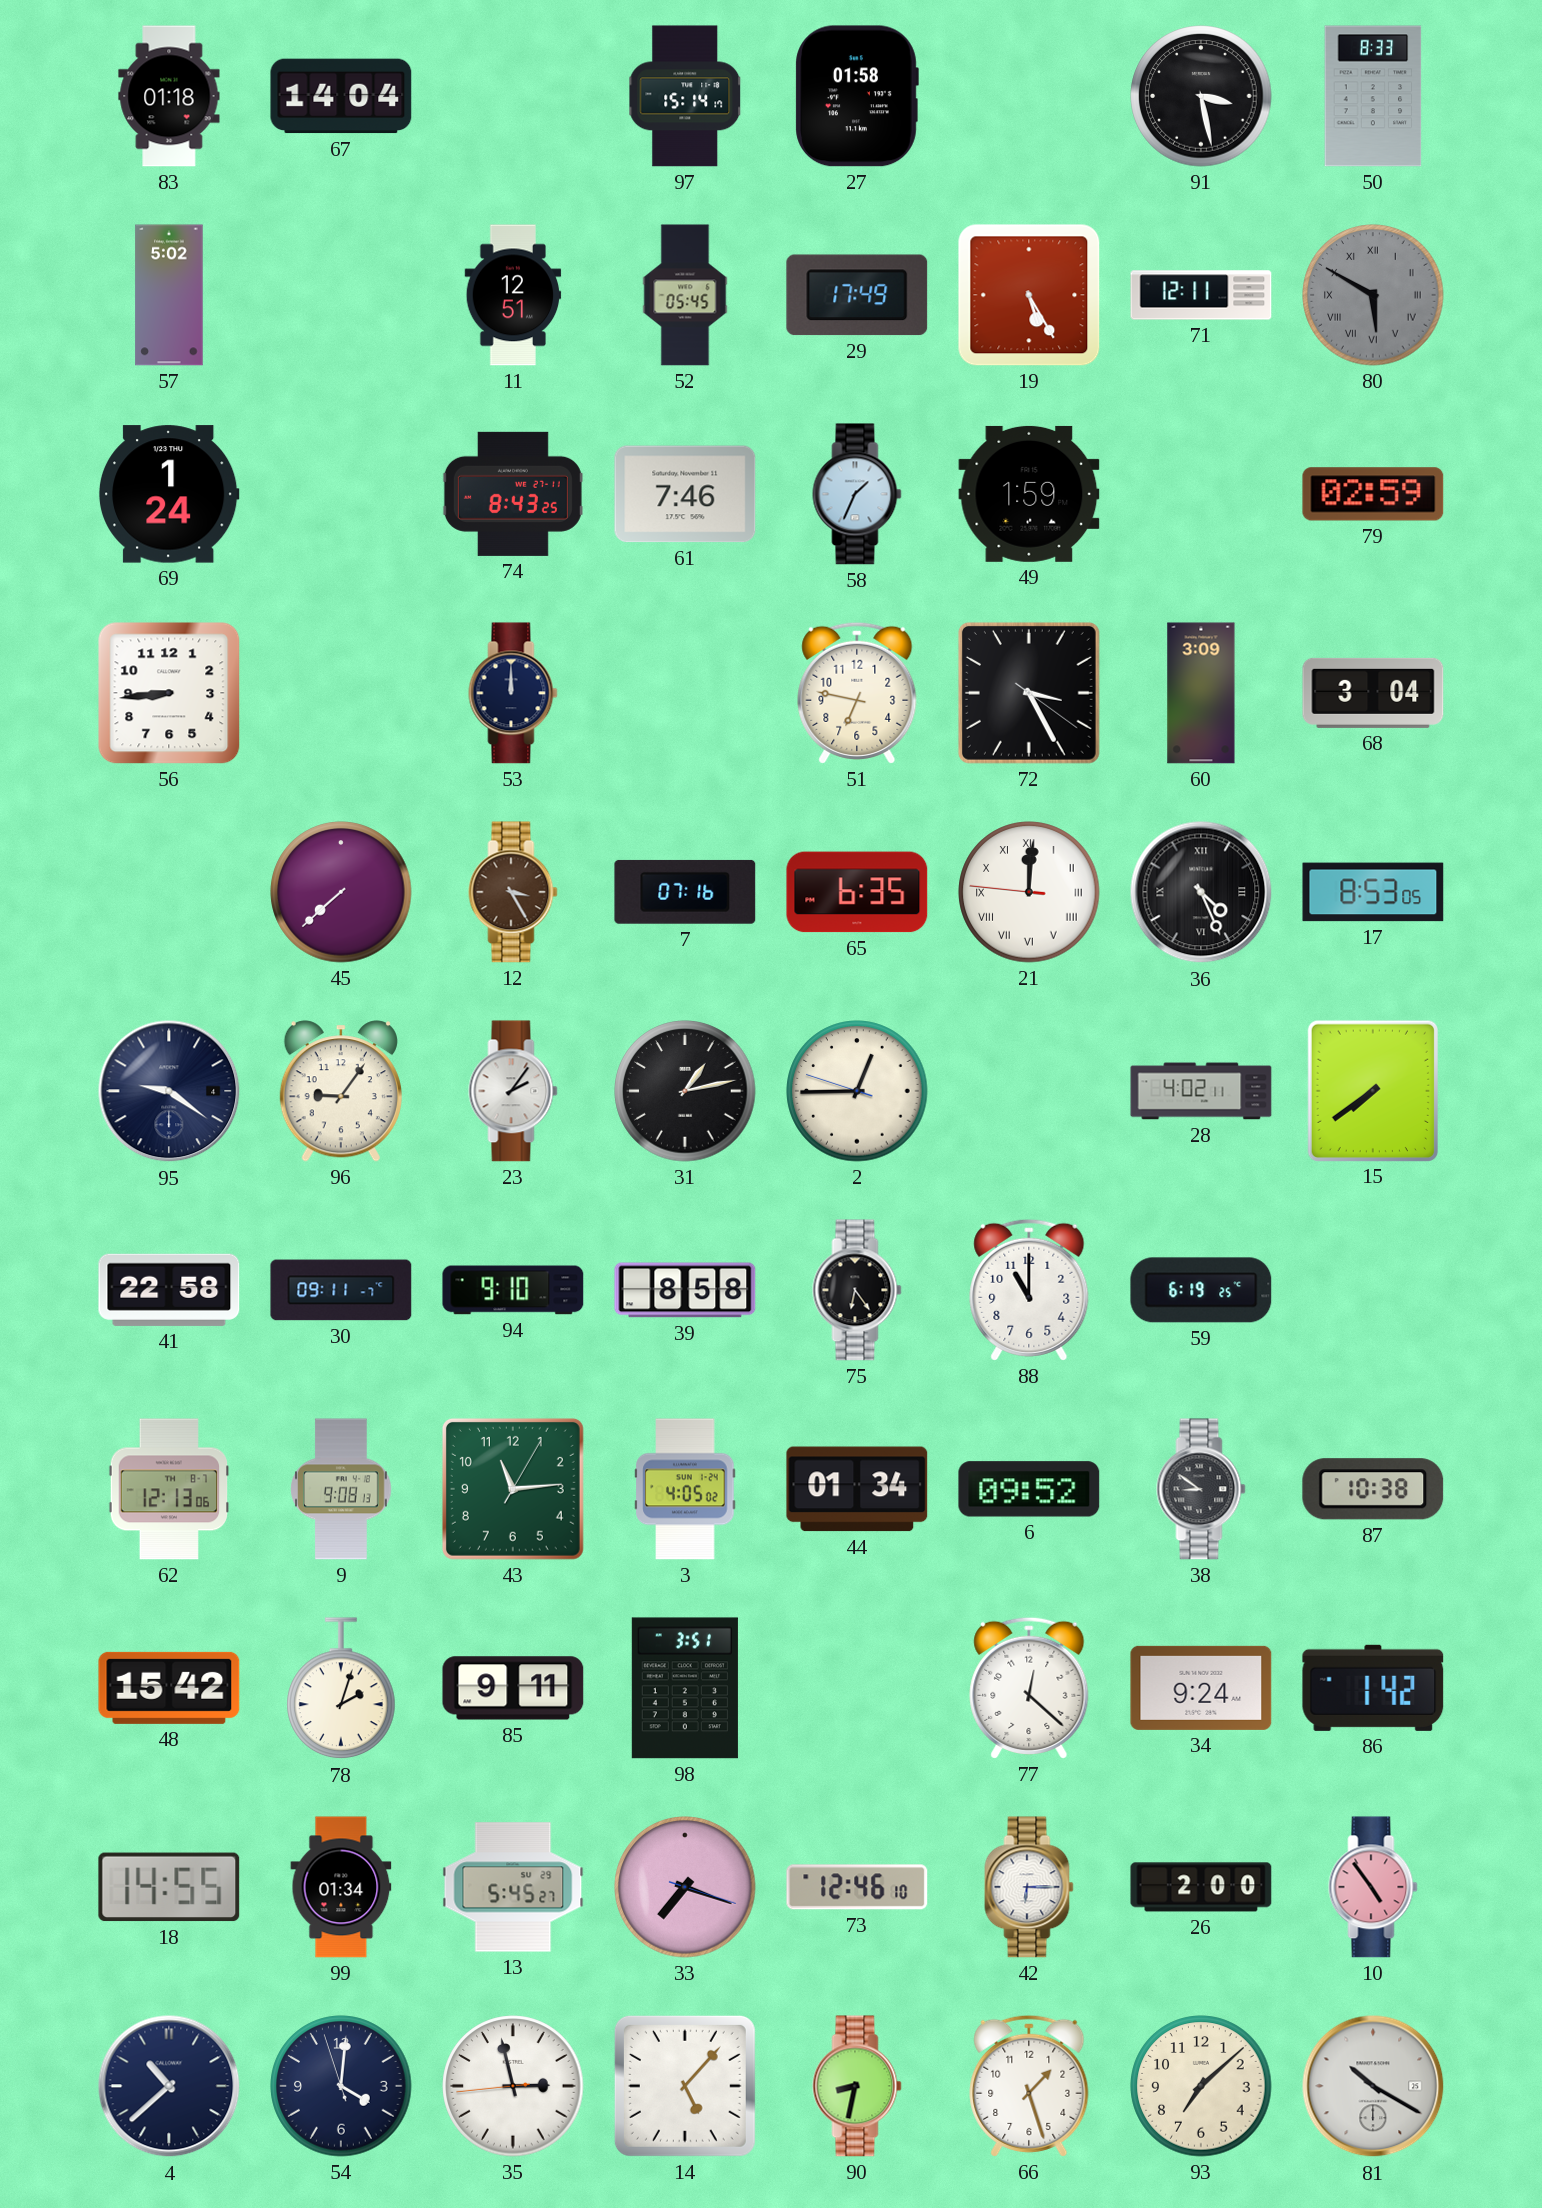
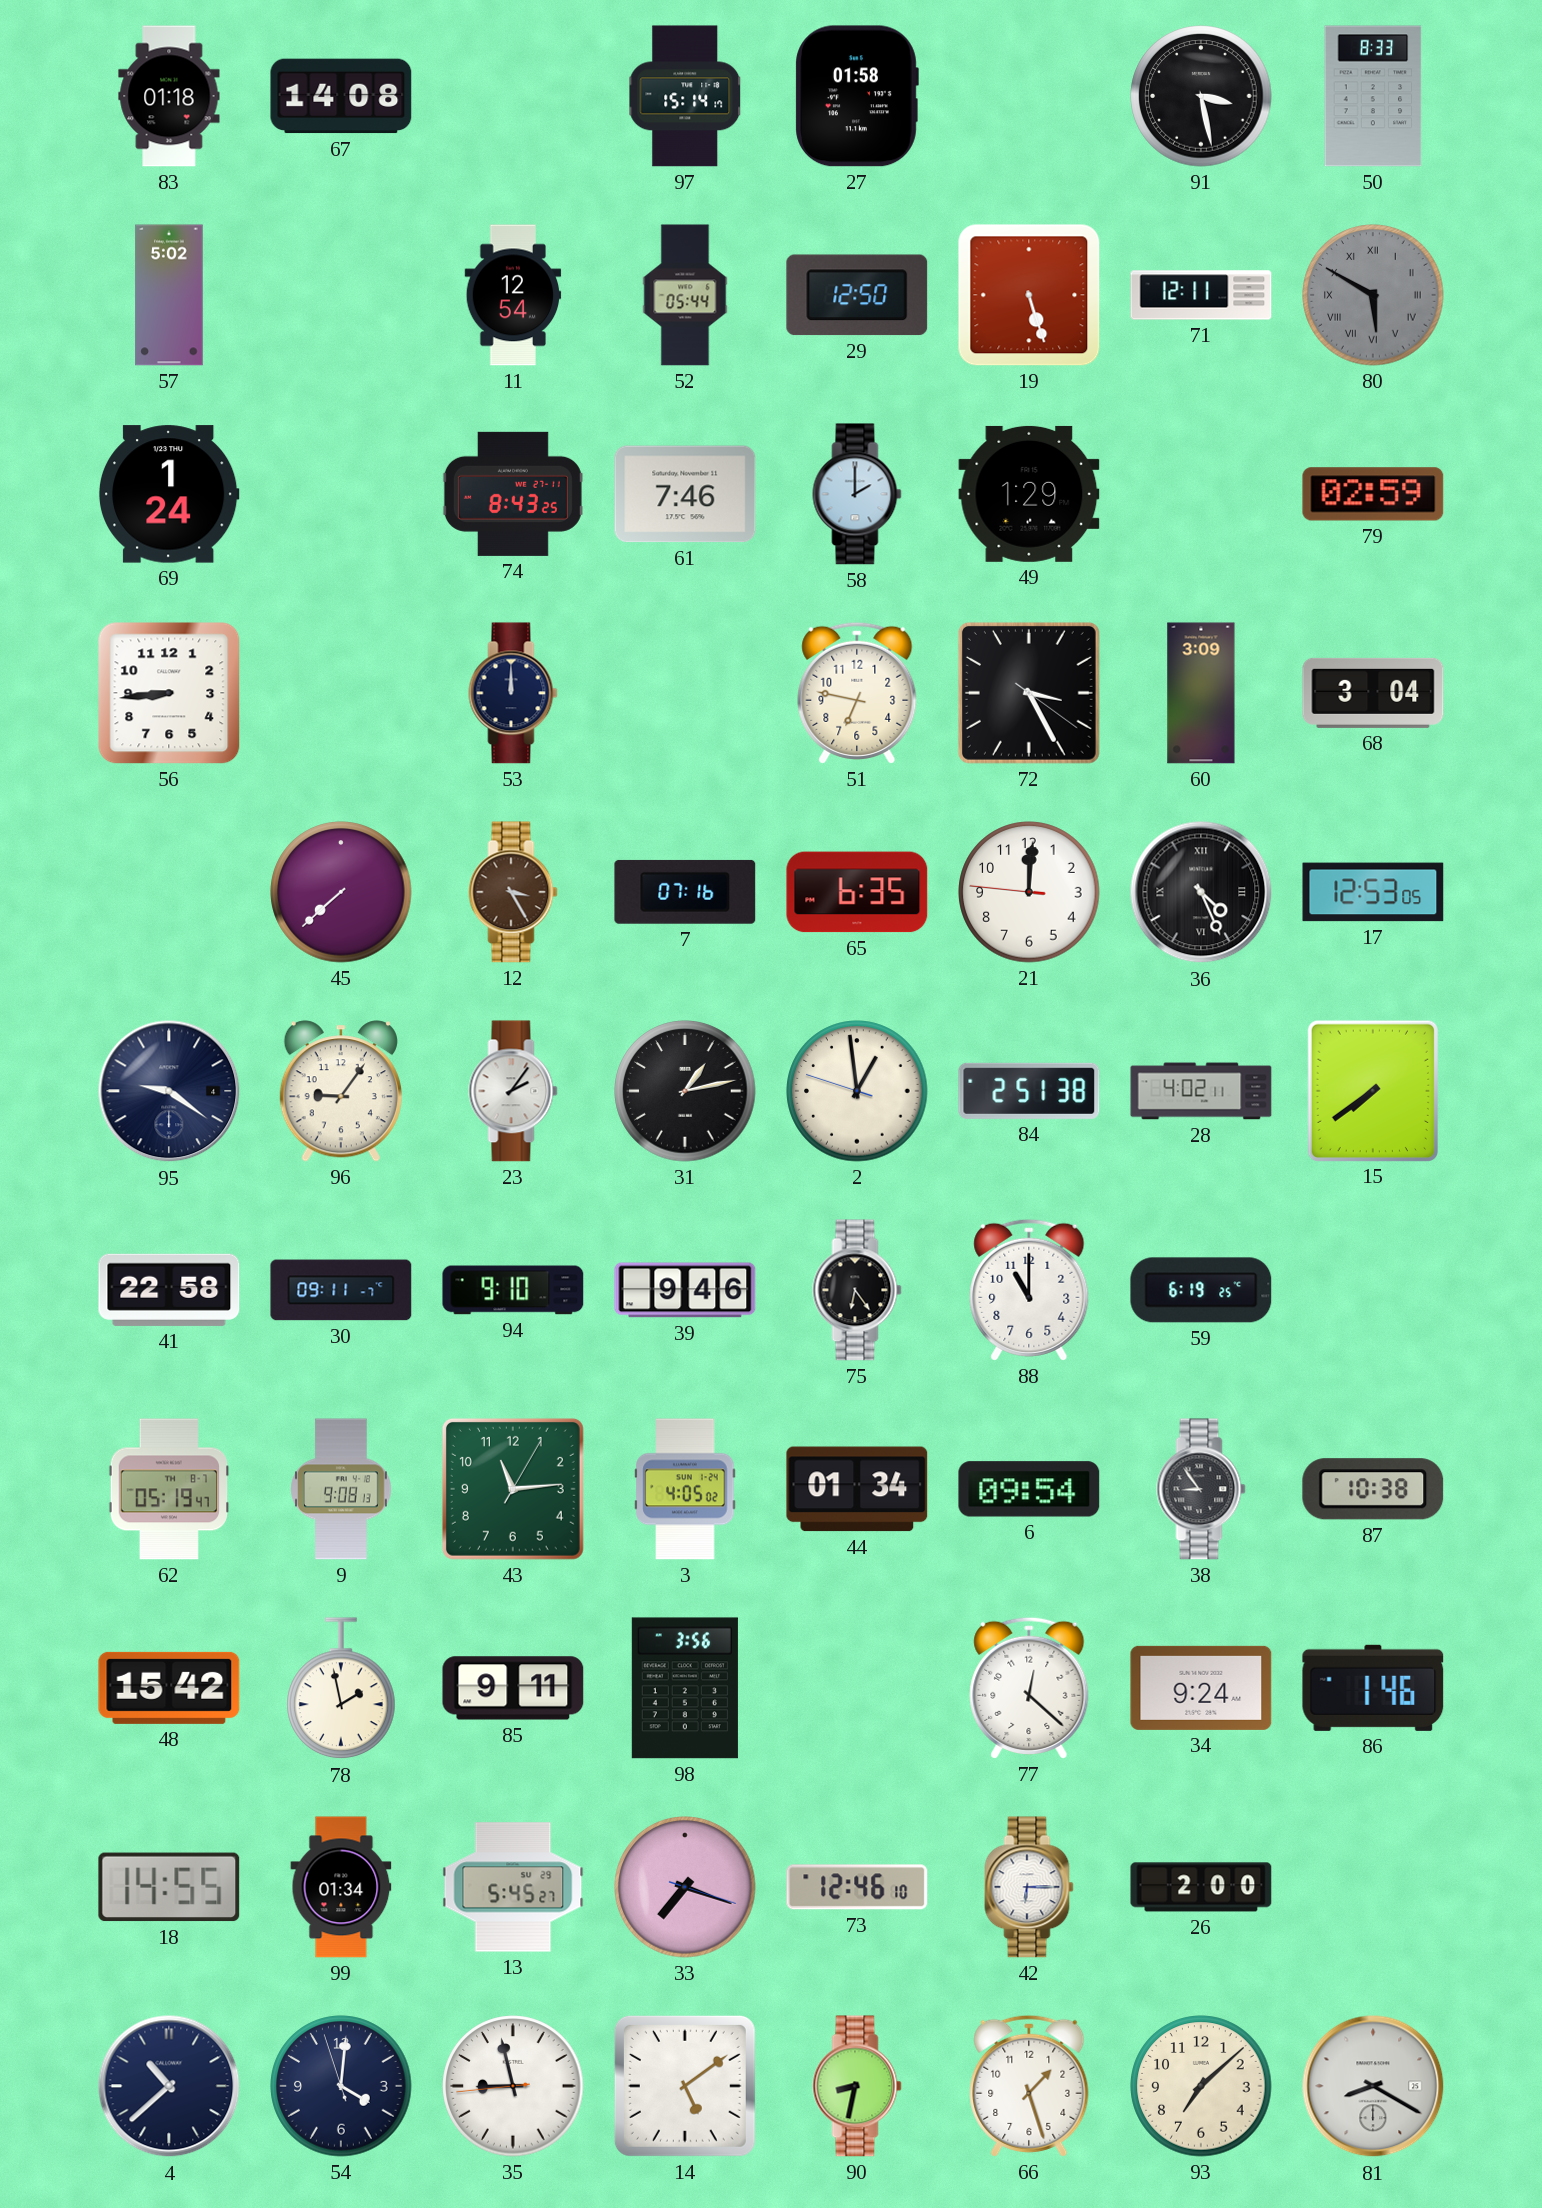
67: 14:04 -> 14:08 (341, 96)
11: 12:51 -> 12:54 (513, 295)
52: 05:45 -> 05:44 (685, 295)
29: 17:49 -> 12:50 (857, 295)
19: 5:25 -> 5:27 (1029, 295)
58: 1:34 -> 2:00 (857, 494)
49: 1:59 -> 1:29 (1029, 494)
21 numerals: Roman -> Arabic (1029, 892)
17: 8:53 -> 12:53 (1373, 892)
2: 12:44 -> 12:58 (857, 1091)
84: none -> 2:51 (1029, 1091)
39: 8:58 -> 9:46 (685, 1290)
62: 12:13 -> 05:19 (169, 1489)
6: 09:52 -> 09:54 (1029, 1489)
38: 8:51 -> 8:54 (1201, 1489)
78: 2:03 -> 1:58 (341, 1689)
98: 3:51 -> 3:56 (685, 1688)
86: 1:42 -> 1:46 (1373, 1688)
10: 4:54 -> none (1373, 1887)
35: 2:57 -> 8:57 (513, 2086)
14: 5:07 -> 5:09 (685, 2086)
81: 10:20 -> 8:20 (1373, 2086)
